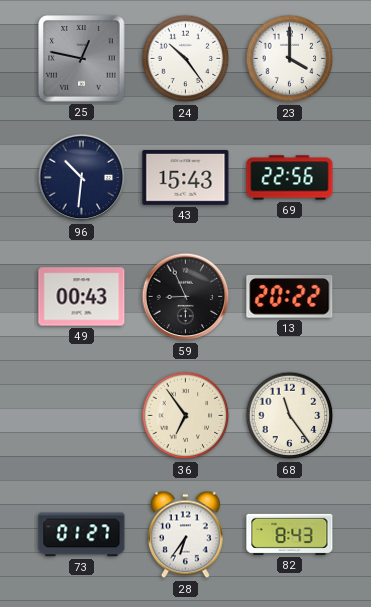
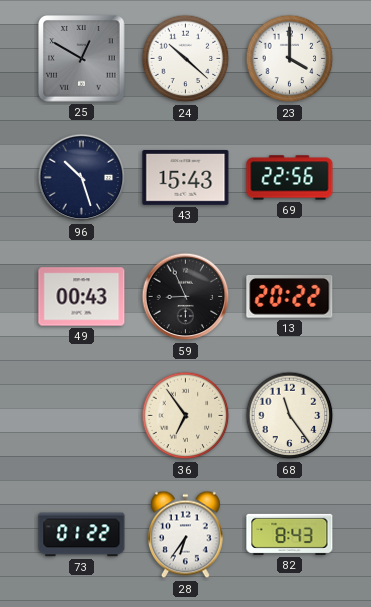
25: 12:47 -> 12:50 (82, 59)
24: 10:24 -> 10:22 (186, 59)
96: 10:31 -> 10:27 (82, 178)
73: 01:27 -> 01:22 (82, 535)
